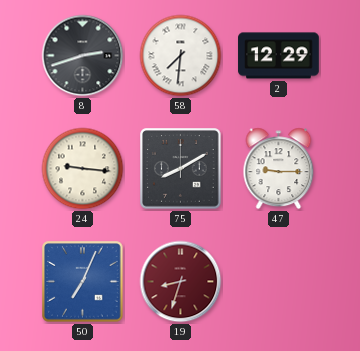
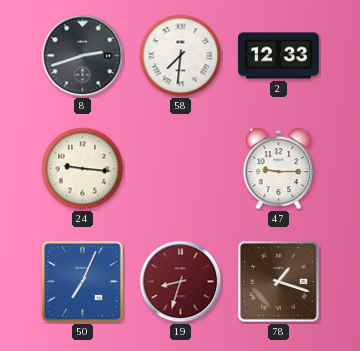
2: 12:29 -> 12:33 (279, 56)
75: 8:10 -> none (181, 169)
78: none -> 1:18 (279, 282)
